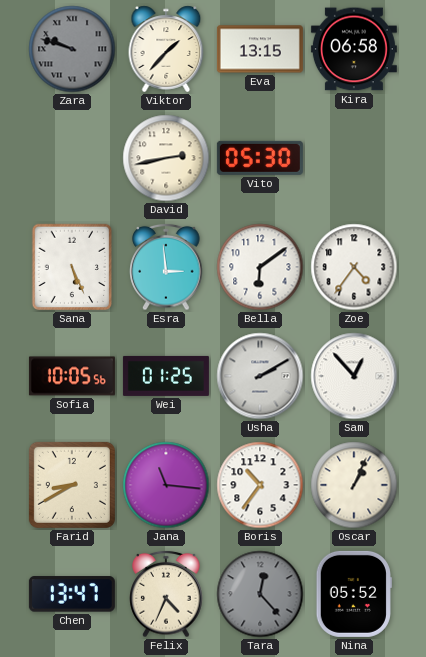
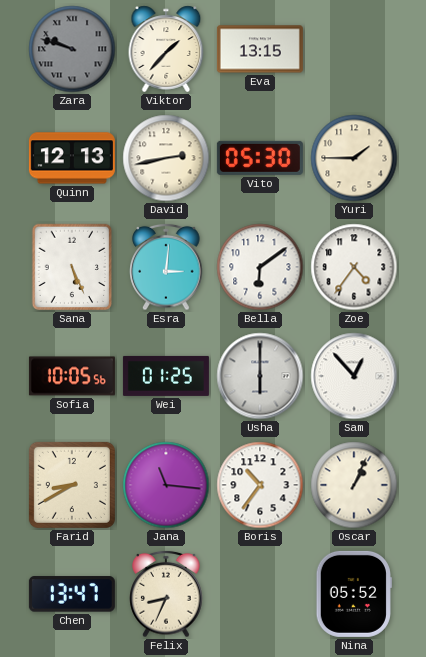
Kira: 06:58 -> none (354, 49)
Quinn: none -> 12:13 (72, 158)
Yuri: none -> 1:45 (354, 158)
Esra: 2:59 -> 3:01 (166, 267)
Usha: 2:10 -> 6:00 (260, 376)
Felix: 4:34 -> 8:34 (166, 594)
Tara: 12:23 -> none (260, 594)
